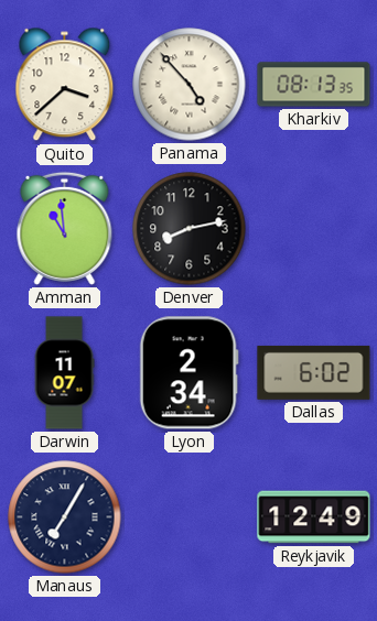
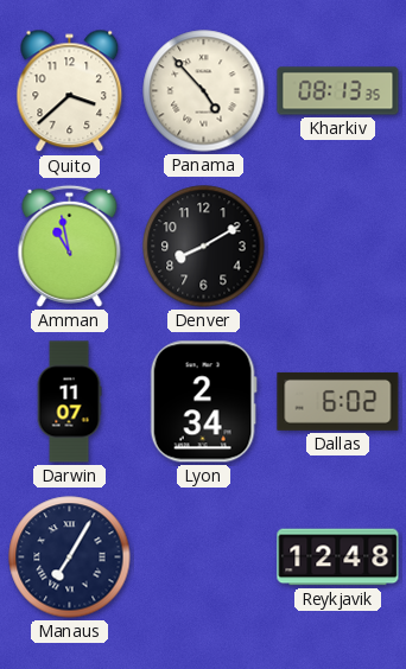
Amman: 10:59 -> 10:58 (70, 246)
Denver: 8:13 -> 8:10 (204, 247)
Reykjavik: 12:49 -> 12:48 (338, 557)
